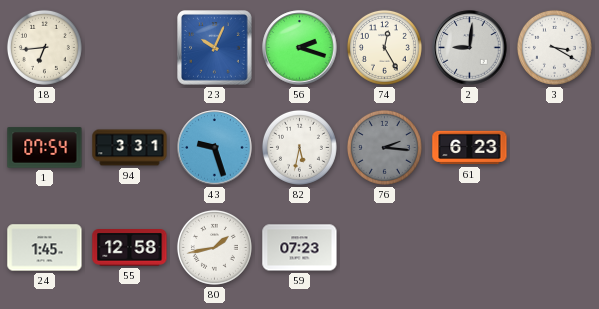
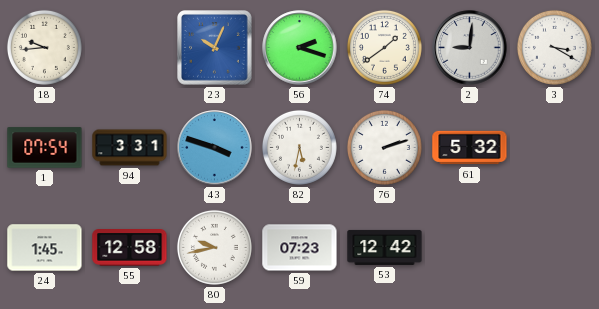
18: 6:44 -> 9:44 (44, 47)
74: 12:25 -> 1:39 (384, 47)
43: 9:27 -> 3:48 (215, 148)
76: 2:16 -> 2:12 (384, 147)
76 dial: grey -> white (384, 147)
61: 6:23 -> 5:32 (470, 148)
80: 1:43 -> 9:43 (214, 247)
53: none -> 12:42 (385, 247)
